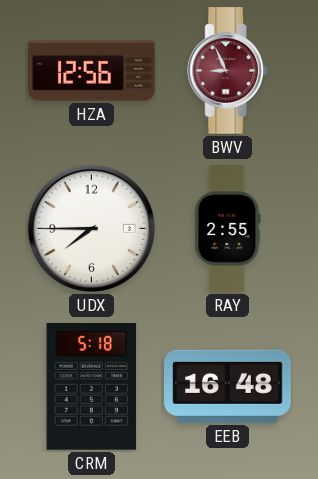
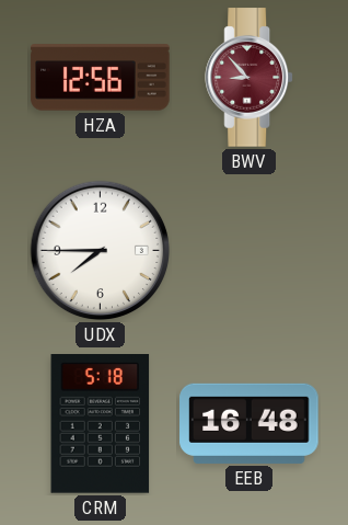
BWV: 8:56 -> 8:53 (250, 78)
RAY: 2:55 -> none (228, 229)
